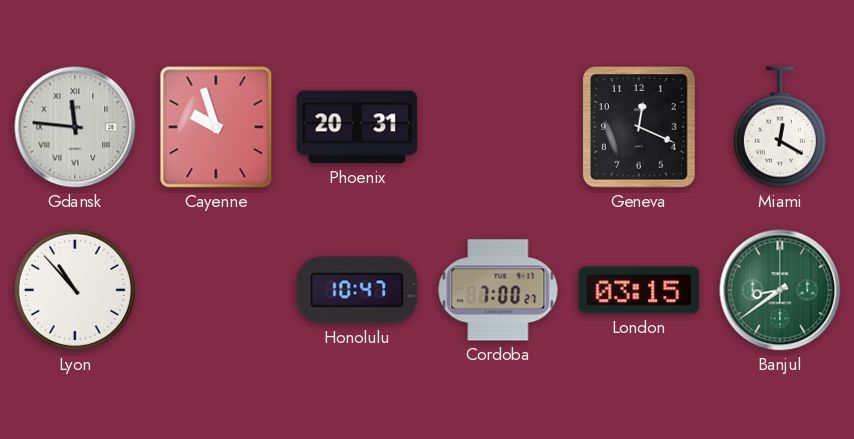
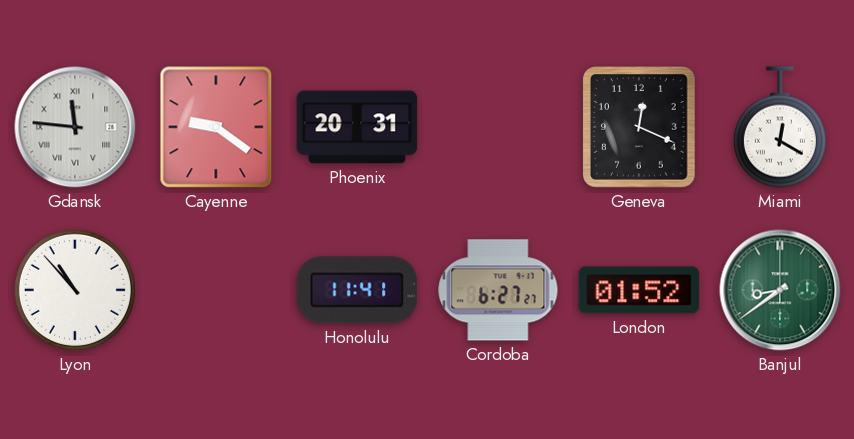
Cayenne: 9:57 -> 9:21 (216, 127)
Honolulu: 10:47 -> 11:41 (357, 290)
Cordoba: 7:00 -> 6:27 (498, 290)
London: 03:15 -> 01:52 (639, 290)
